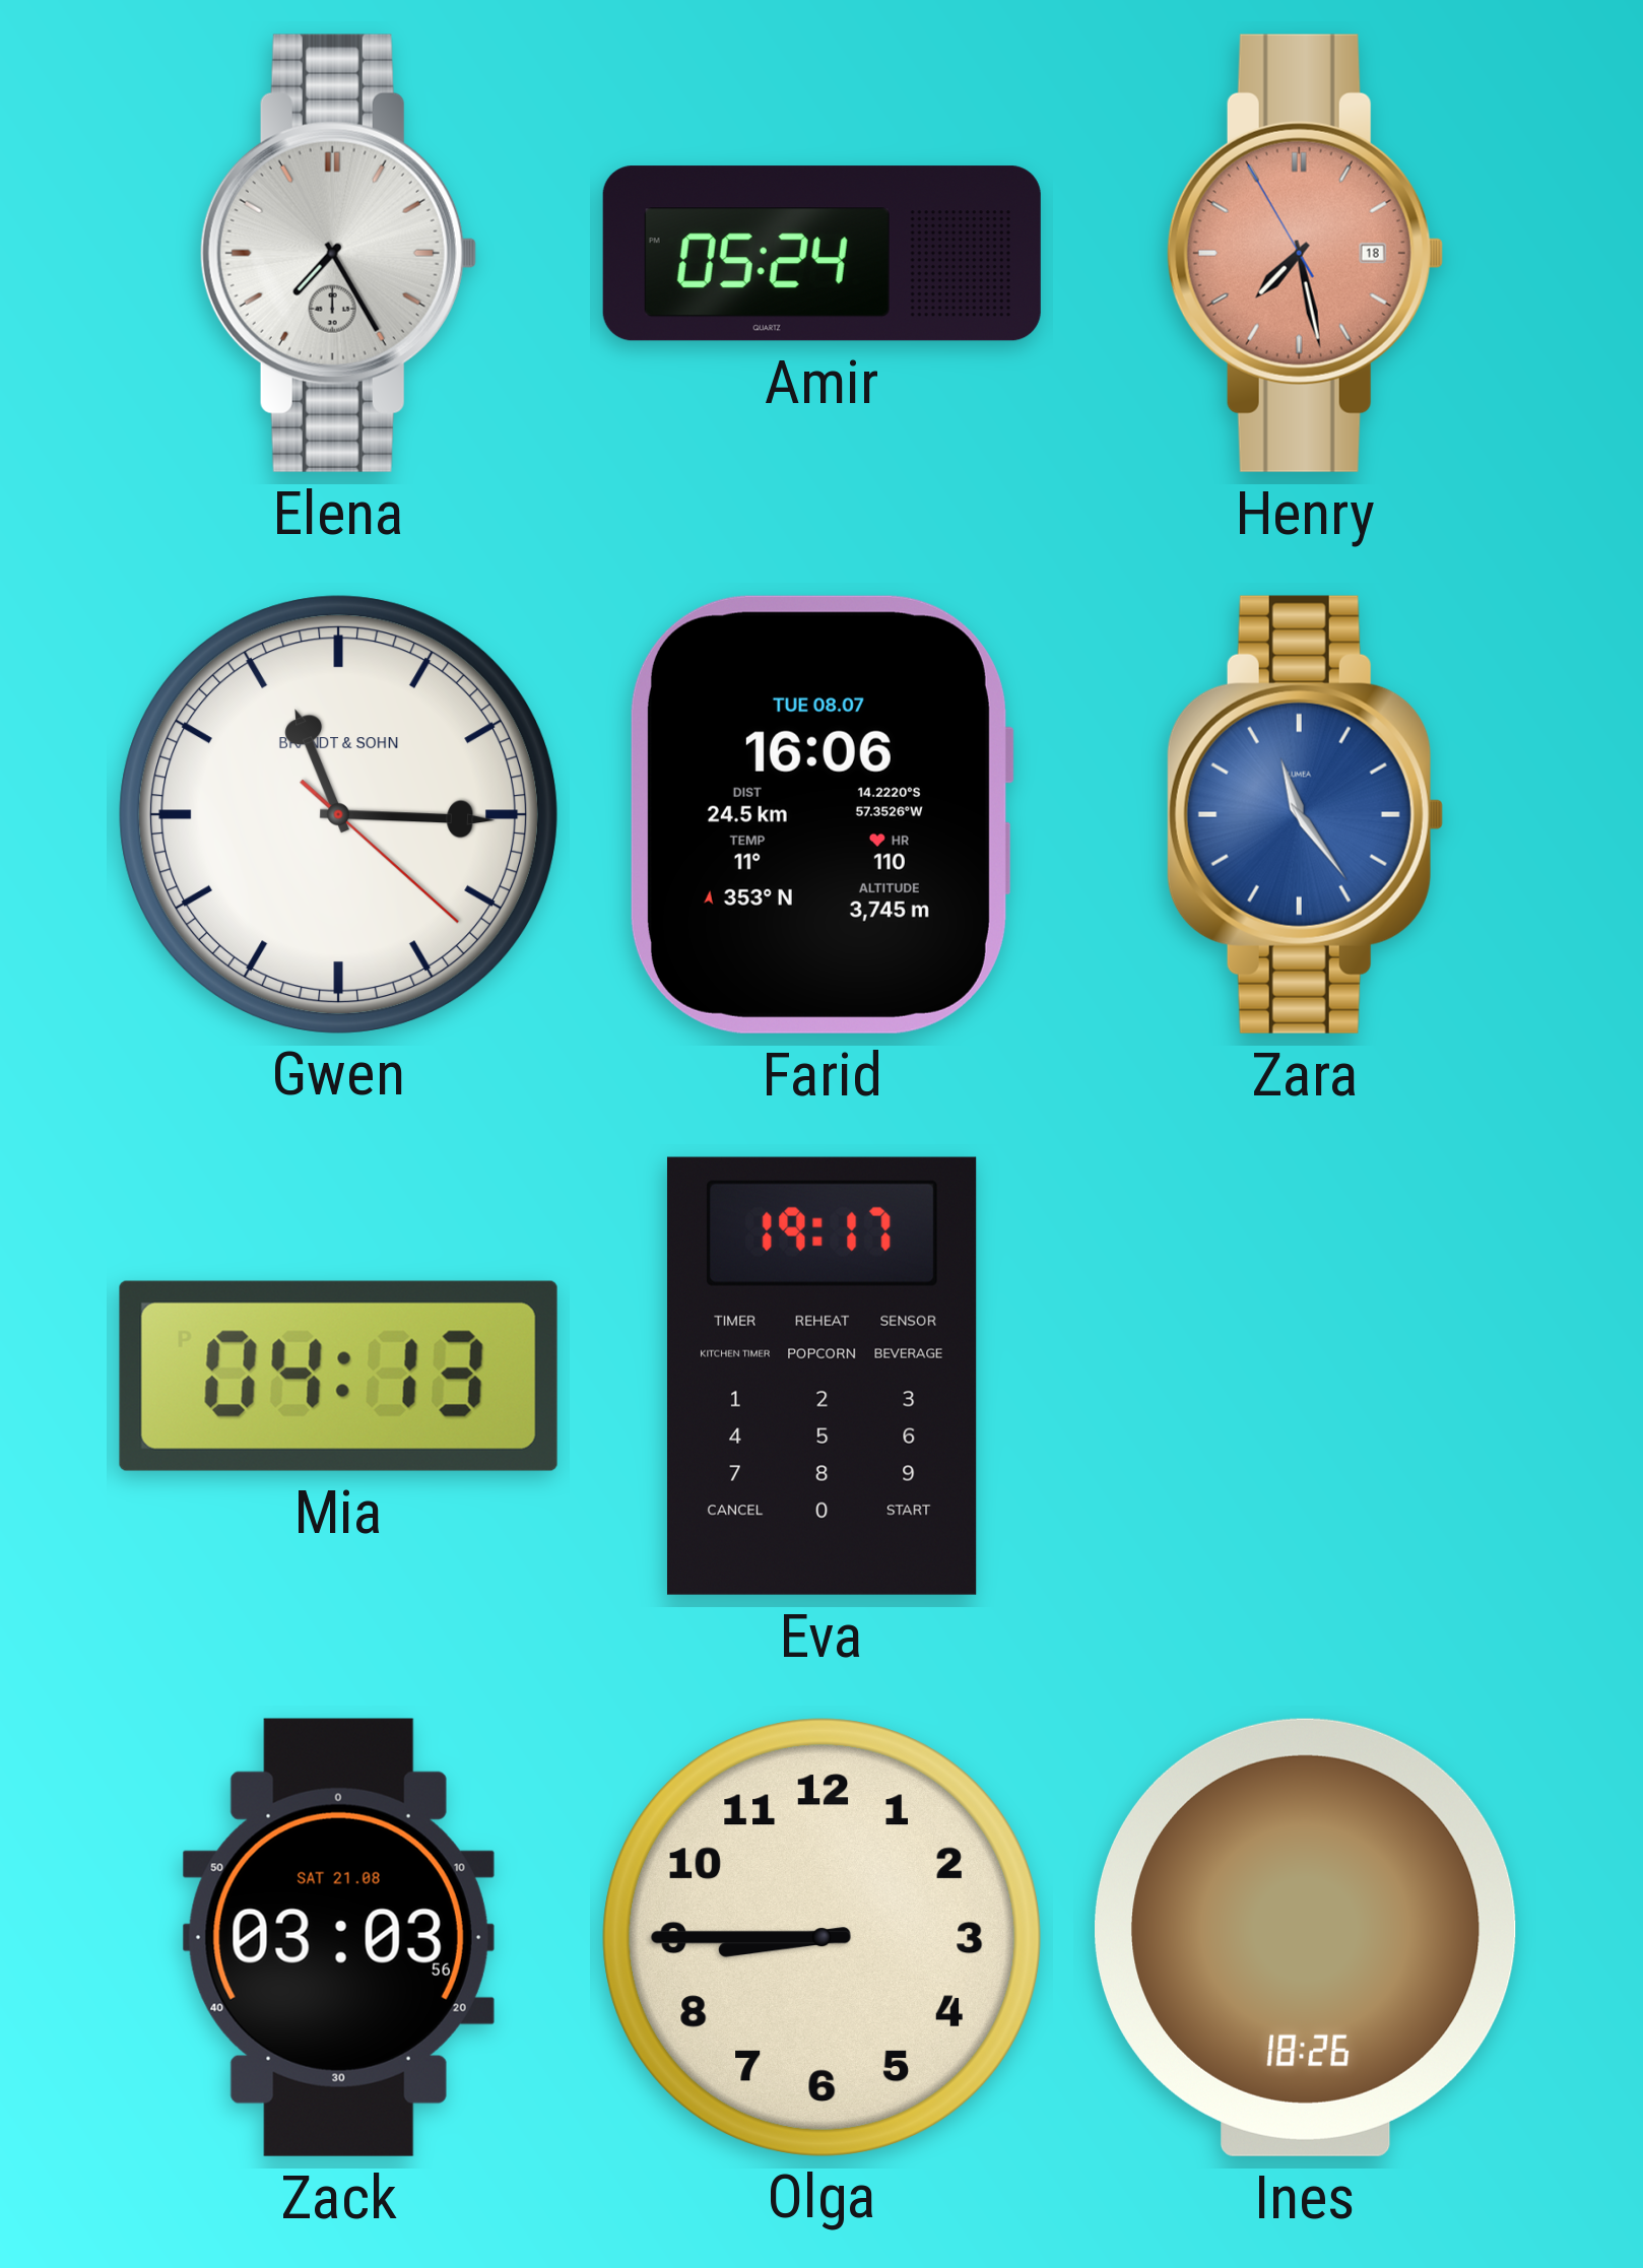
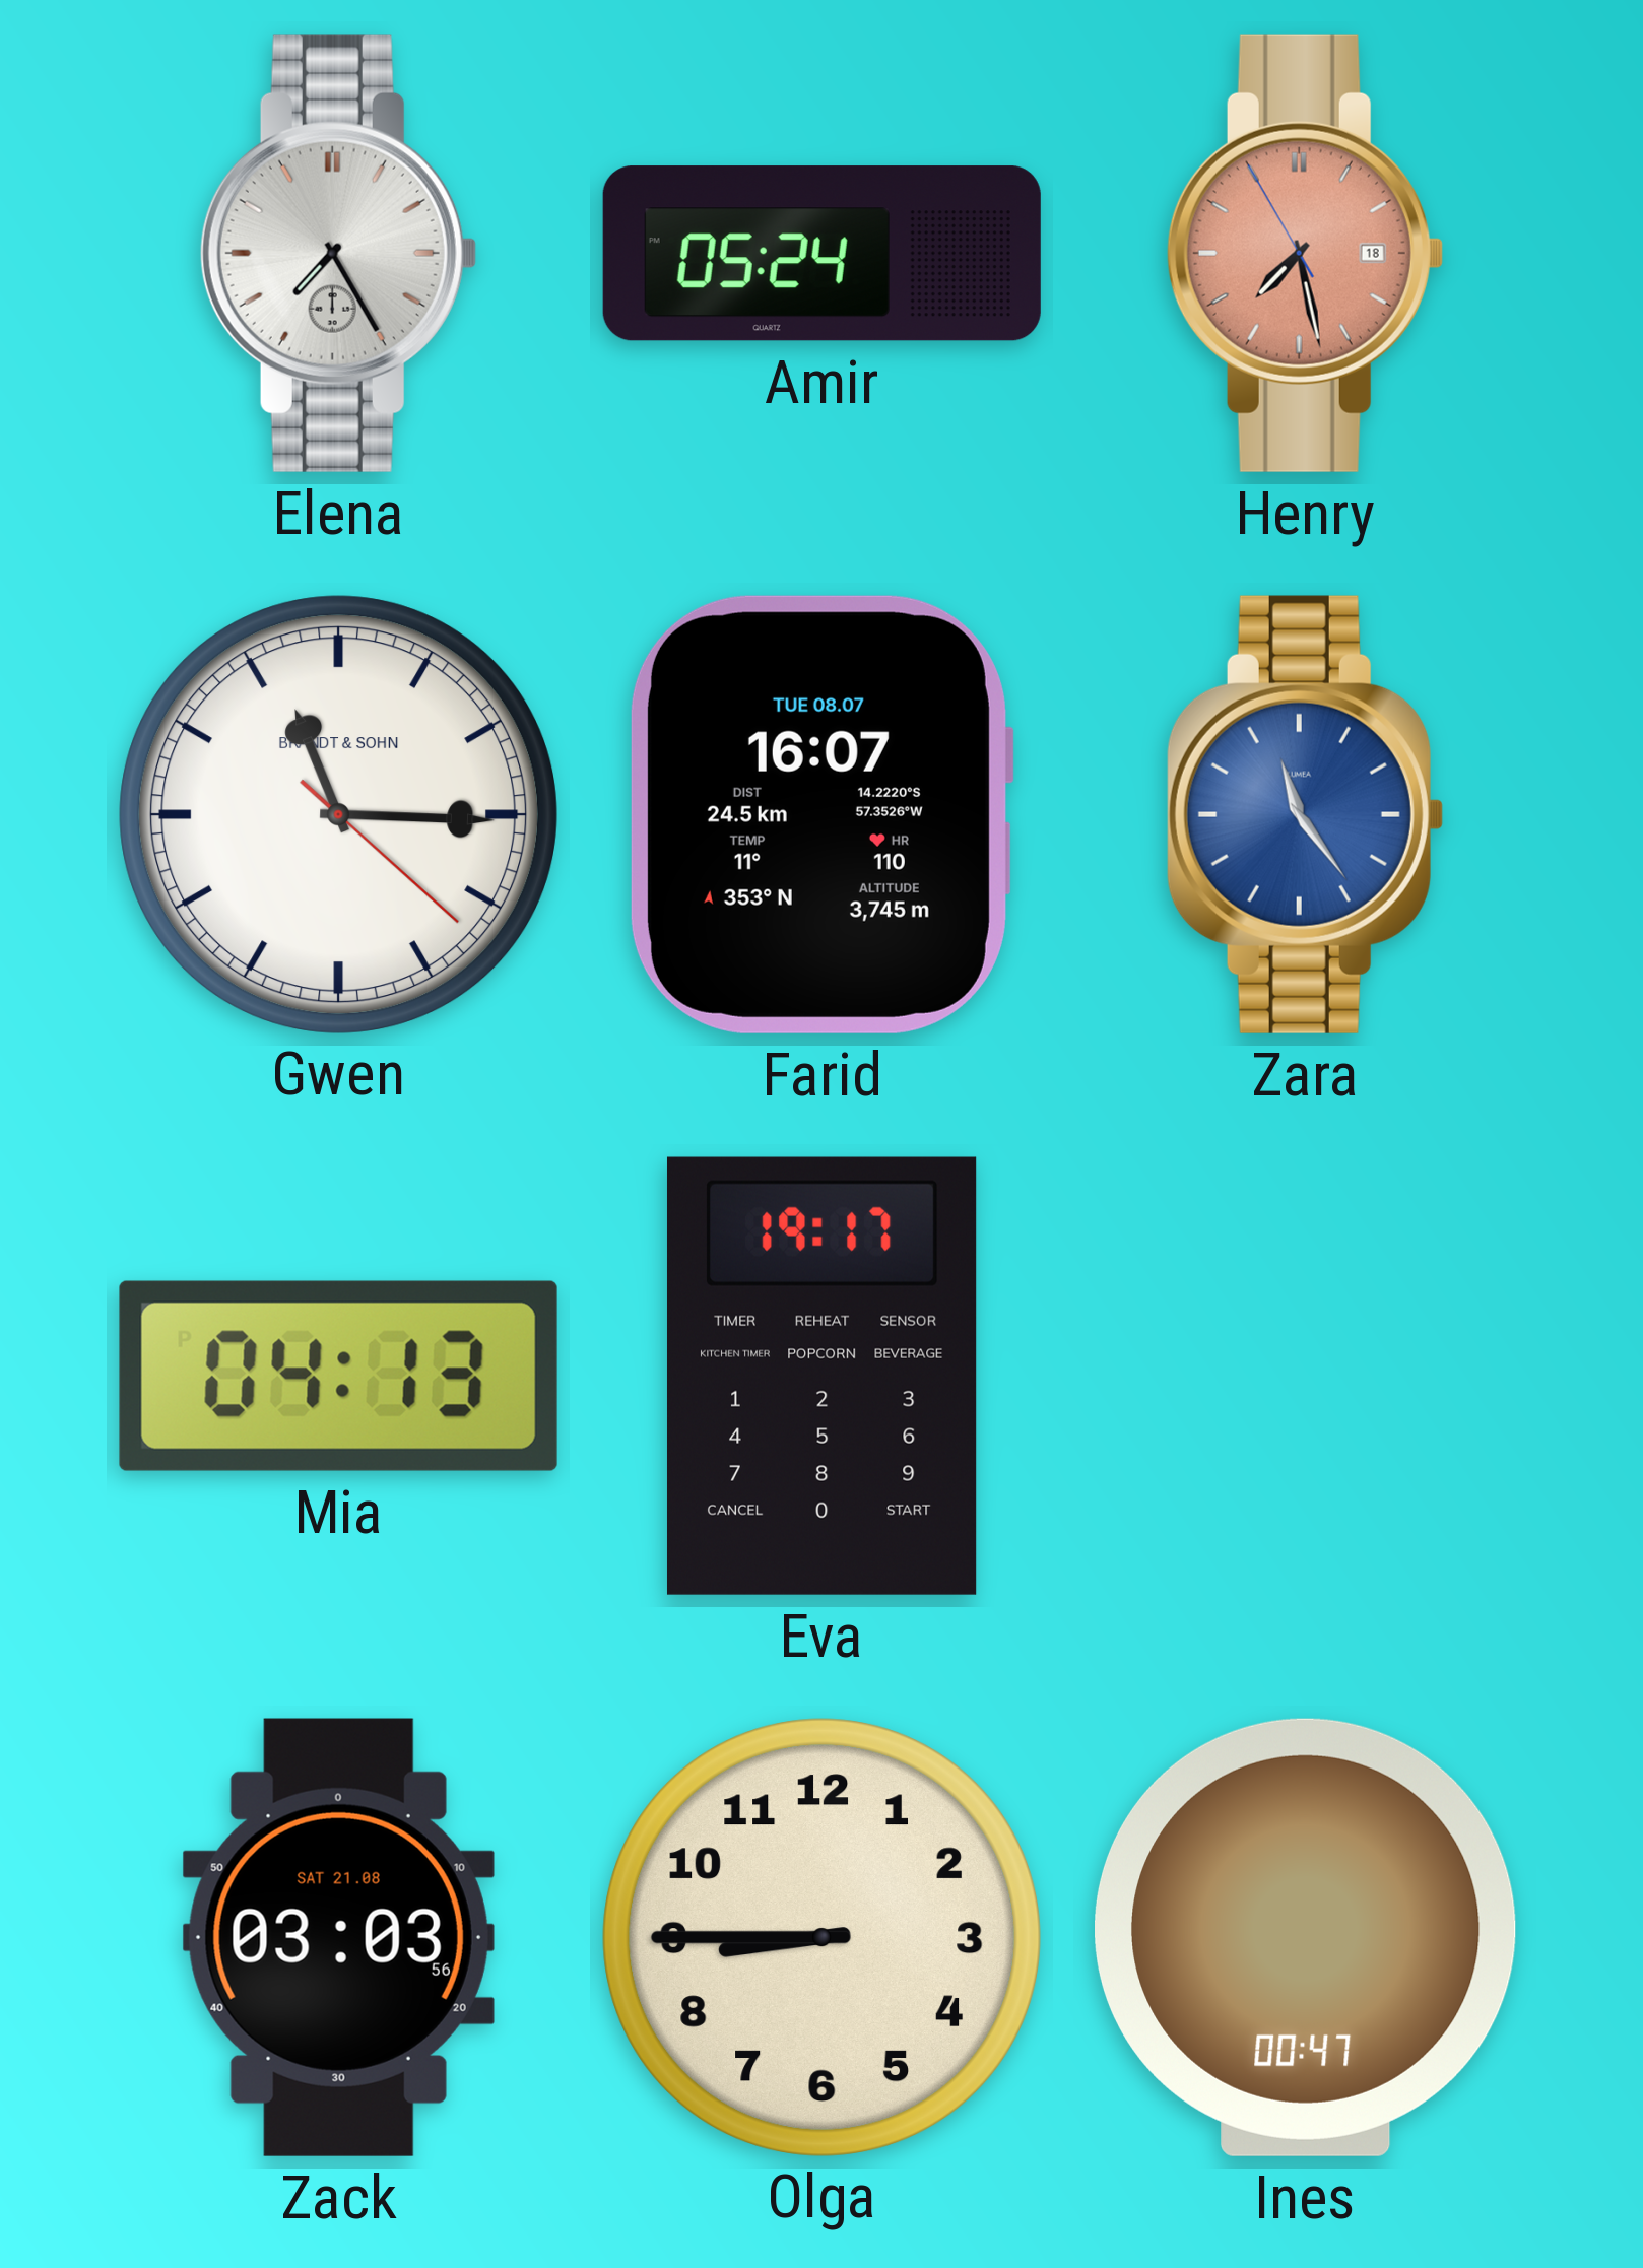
Farid: 16:06 -> 16:07 (821, 814)
Ines: 18:26 -> 00:47 (1306, 1937)
